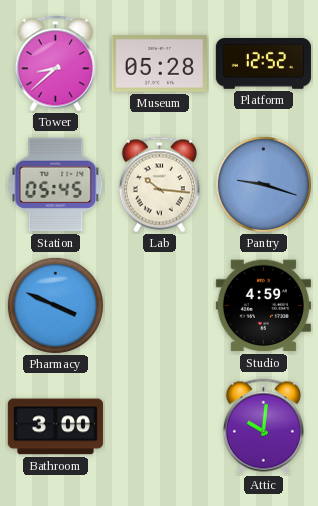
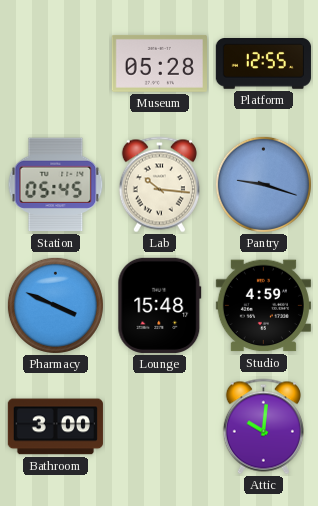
Tower: 8:38 -> none (55, 64)
Platform: 12:52 -> 12:55 (263, 64)
Lounge: none -> 15:48 (160, 305)
